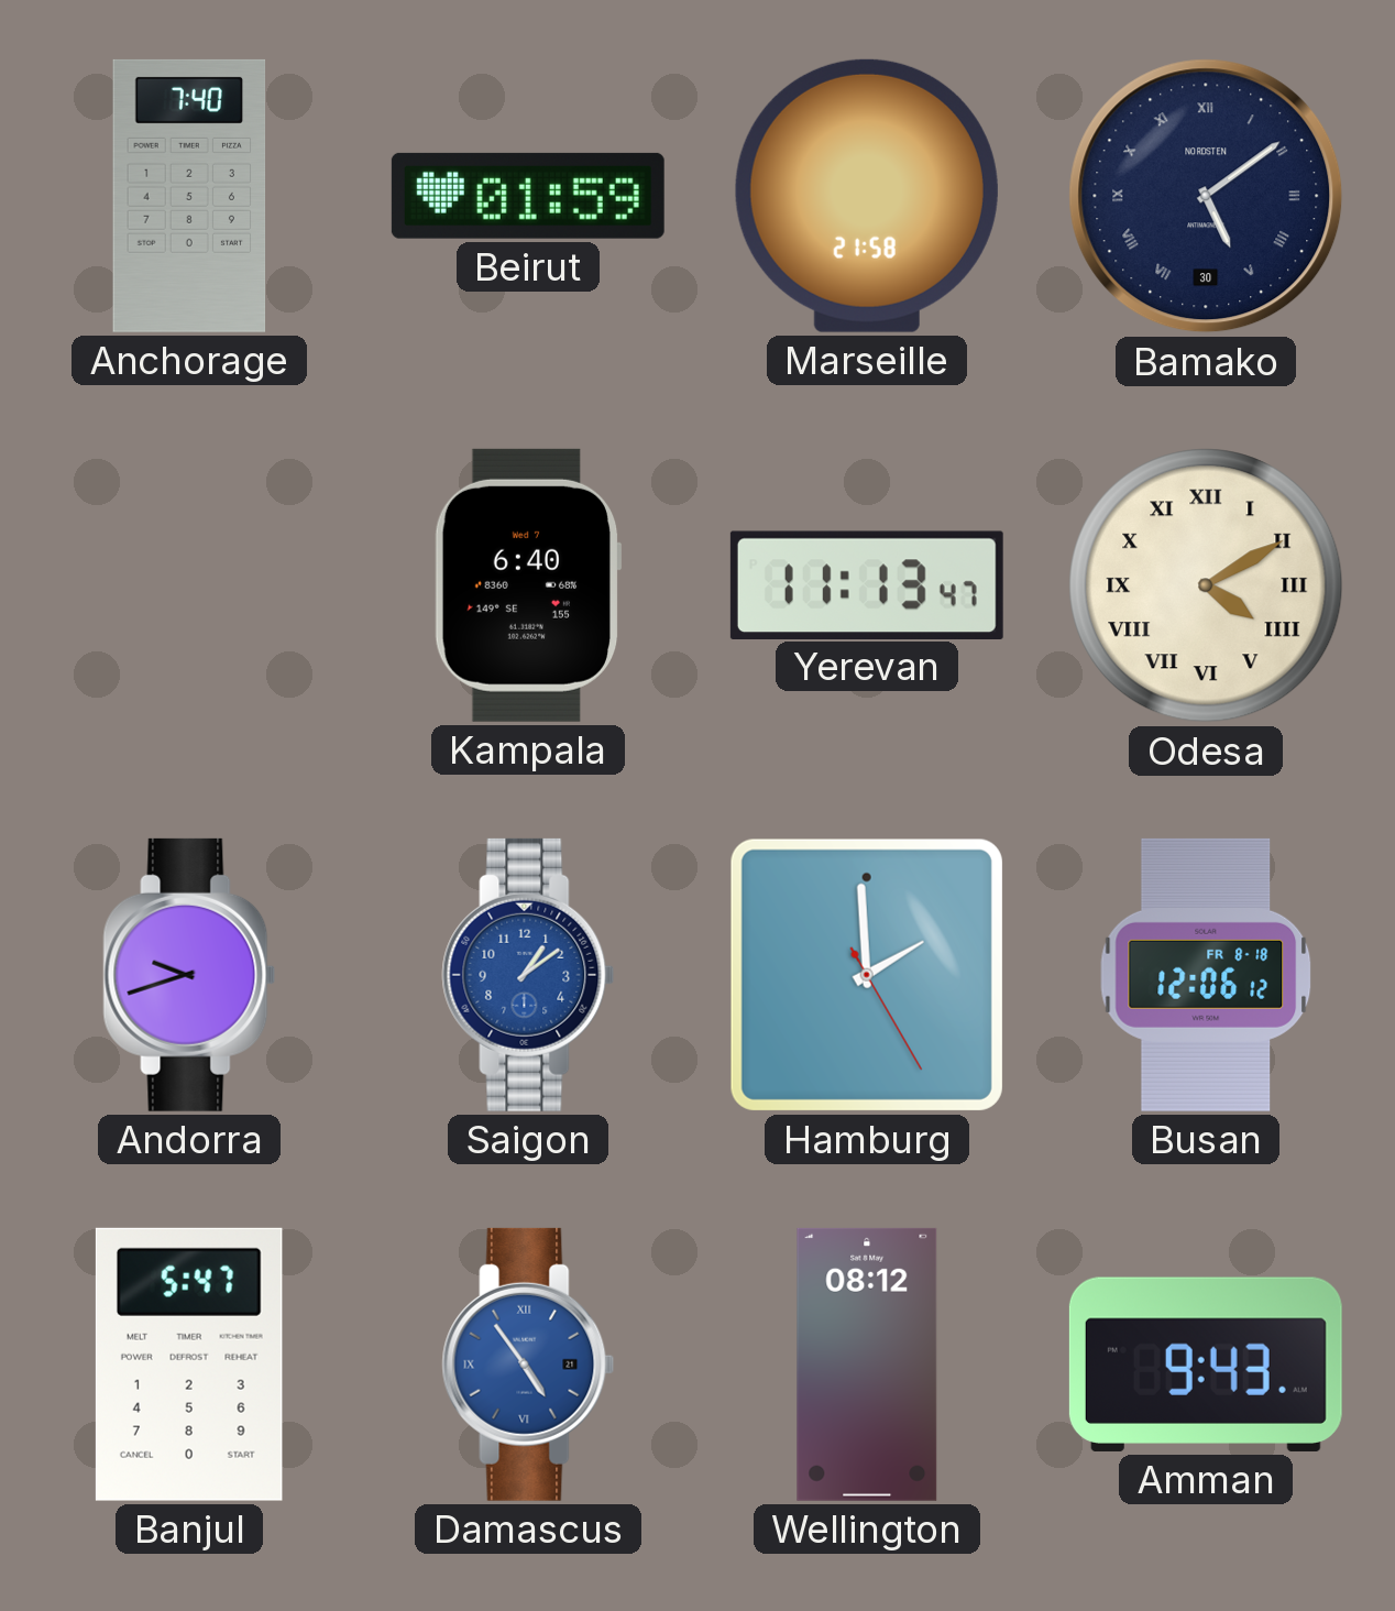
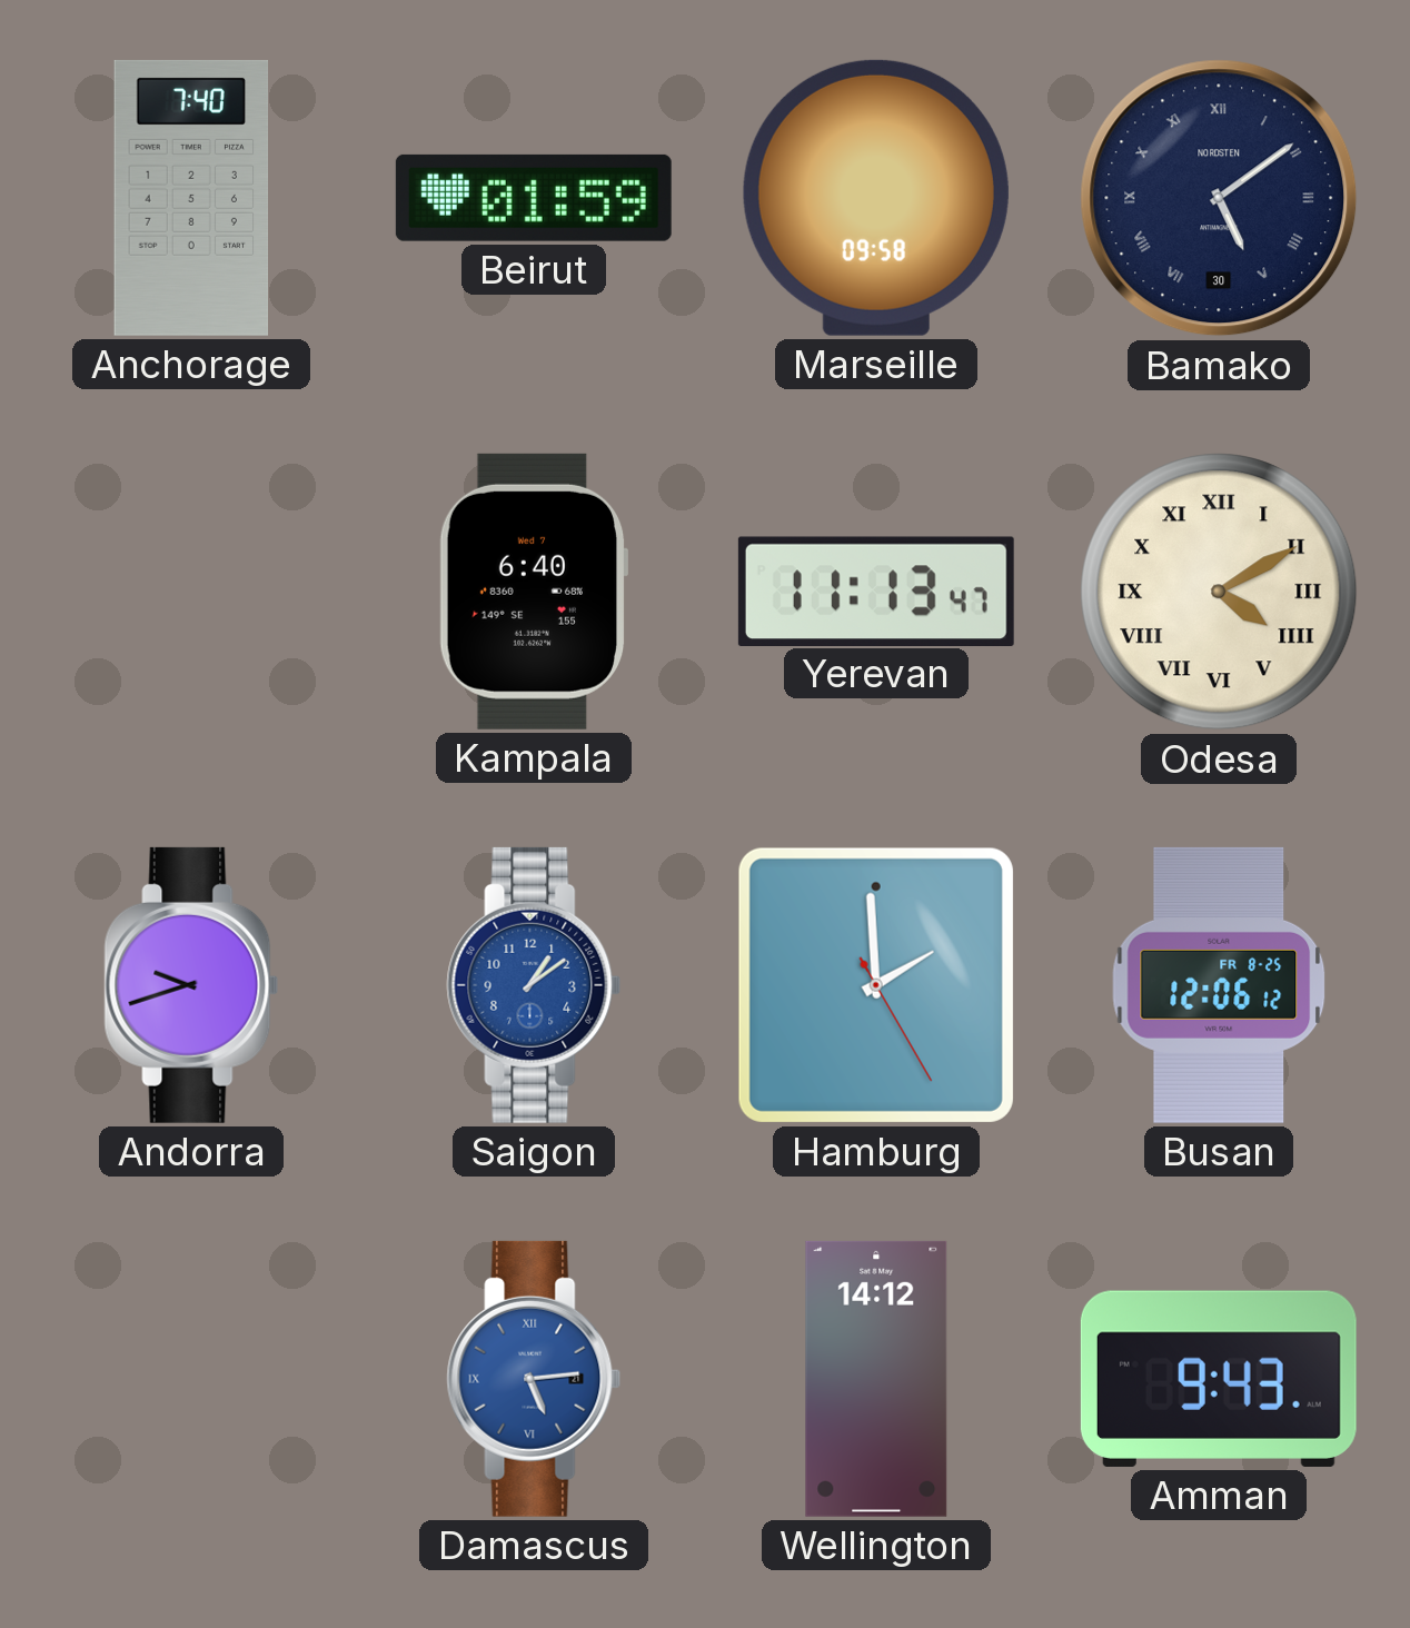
Marseille: 21:58 -> 09:58 (876, 198)
Busan date: FR 8-18 -> FR 8-25 (1219, 985)
Banjul: 5:47 -> none (189, 1365)
Damascus: 4:54 -> 5:14 (534, 1379)
Wellington: 08:12 -> 14:12 (876, 1379)
